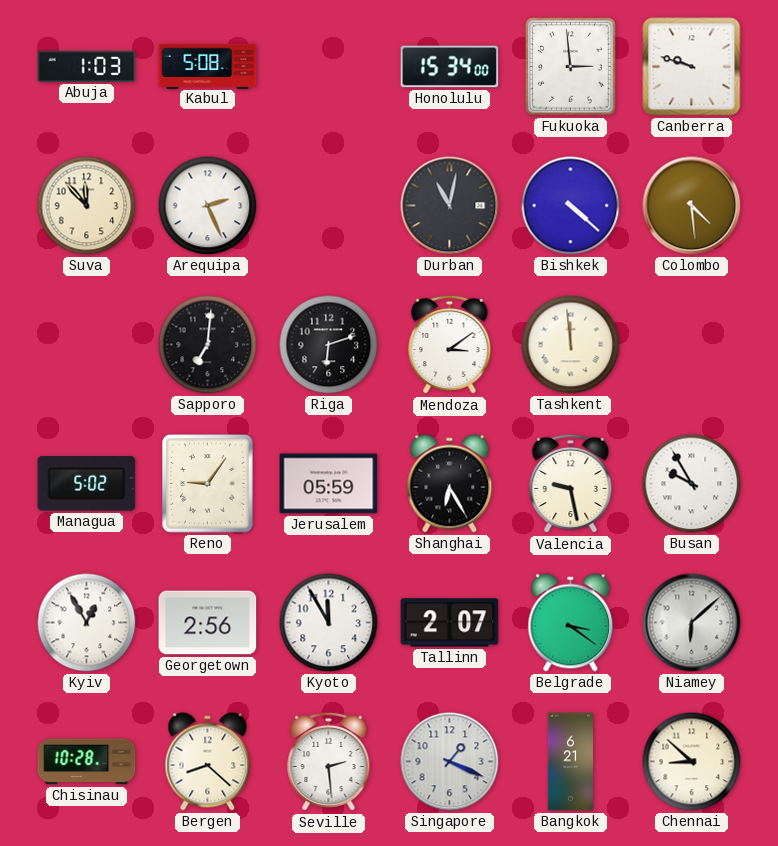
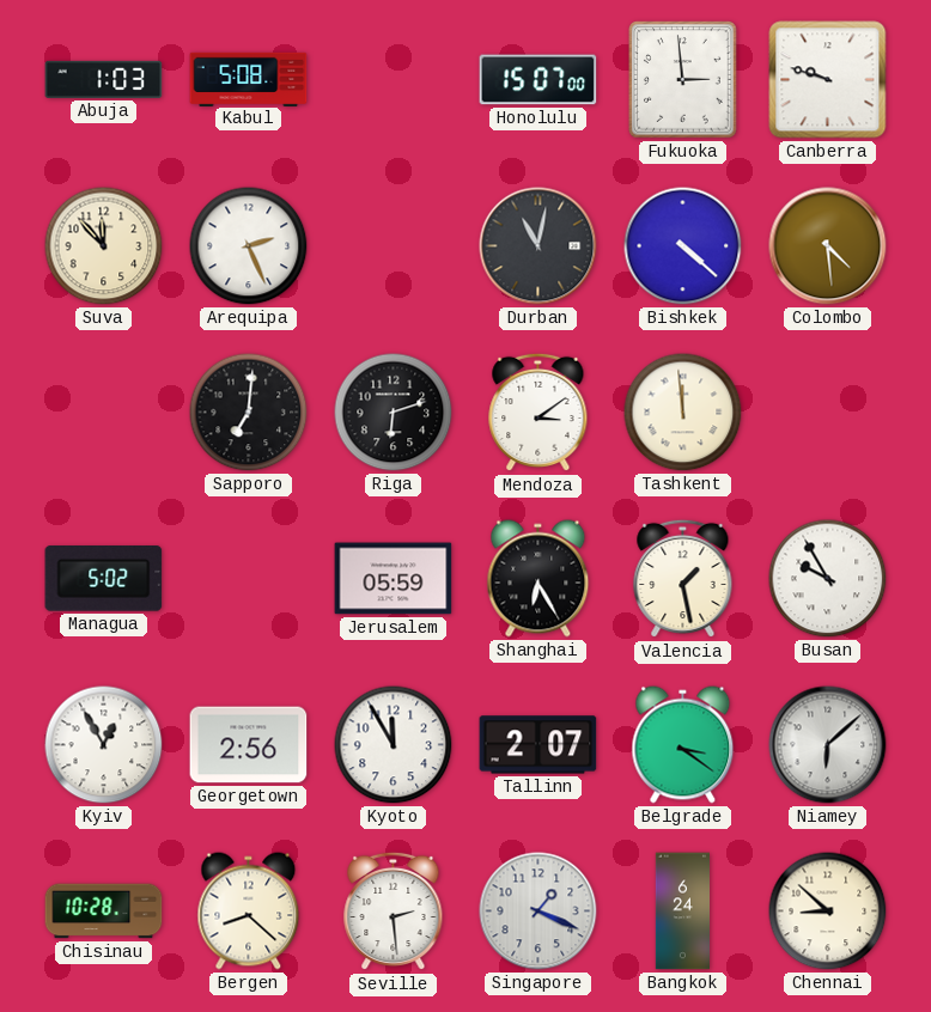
Honolulu: 15:34 -> 15:07 (538, 80)
Reno: 9:06 -> none (208, 484)
Valencia: 9:28 -> 1:28 (683, 579)
Bangkok: 6:21 -> 6:24 (682, 912)
